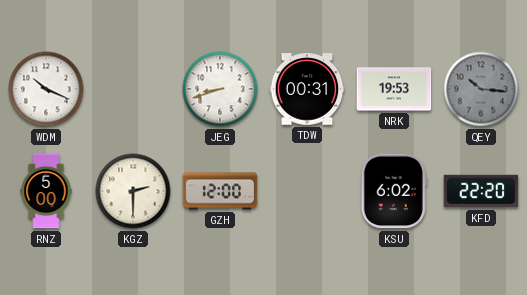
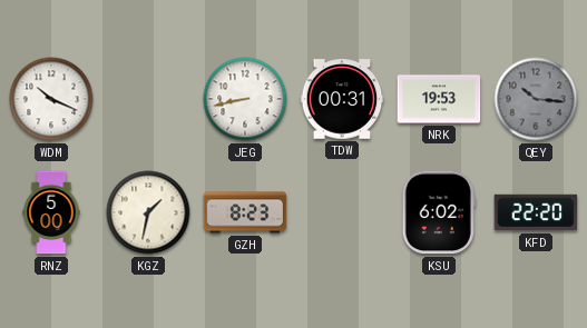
JEG: 8:42 -> 8:43 (245, 99)
KGZ: 2:30 -> 1:32 (148, 212)
GZH: 12:00 -> 8:23 (245, 212)
